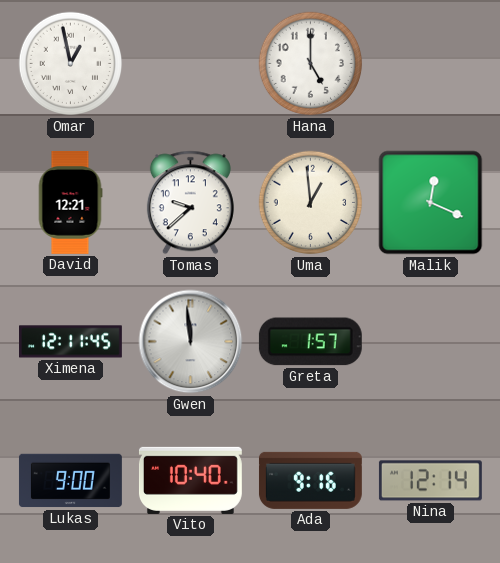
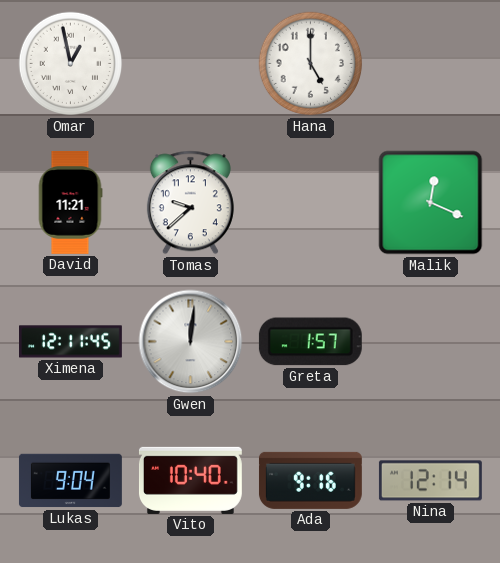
David: 12:21 -> 11:21 (70, 202)
Uma: 12:59 -> none (311, 203)
Gwen: 11:59 -> 12:01 (191, 342)
Lukas: 9:00 -> 9:04 (70, 481)
